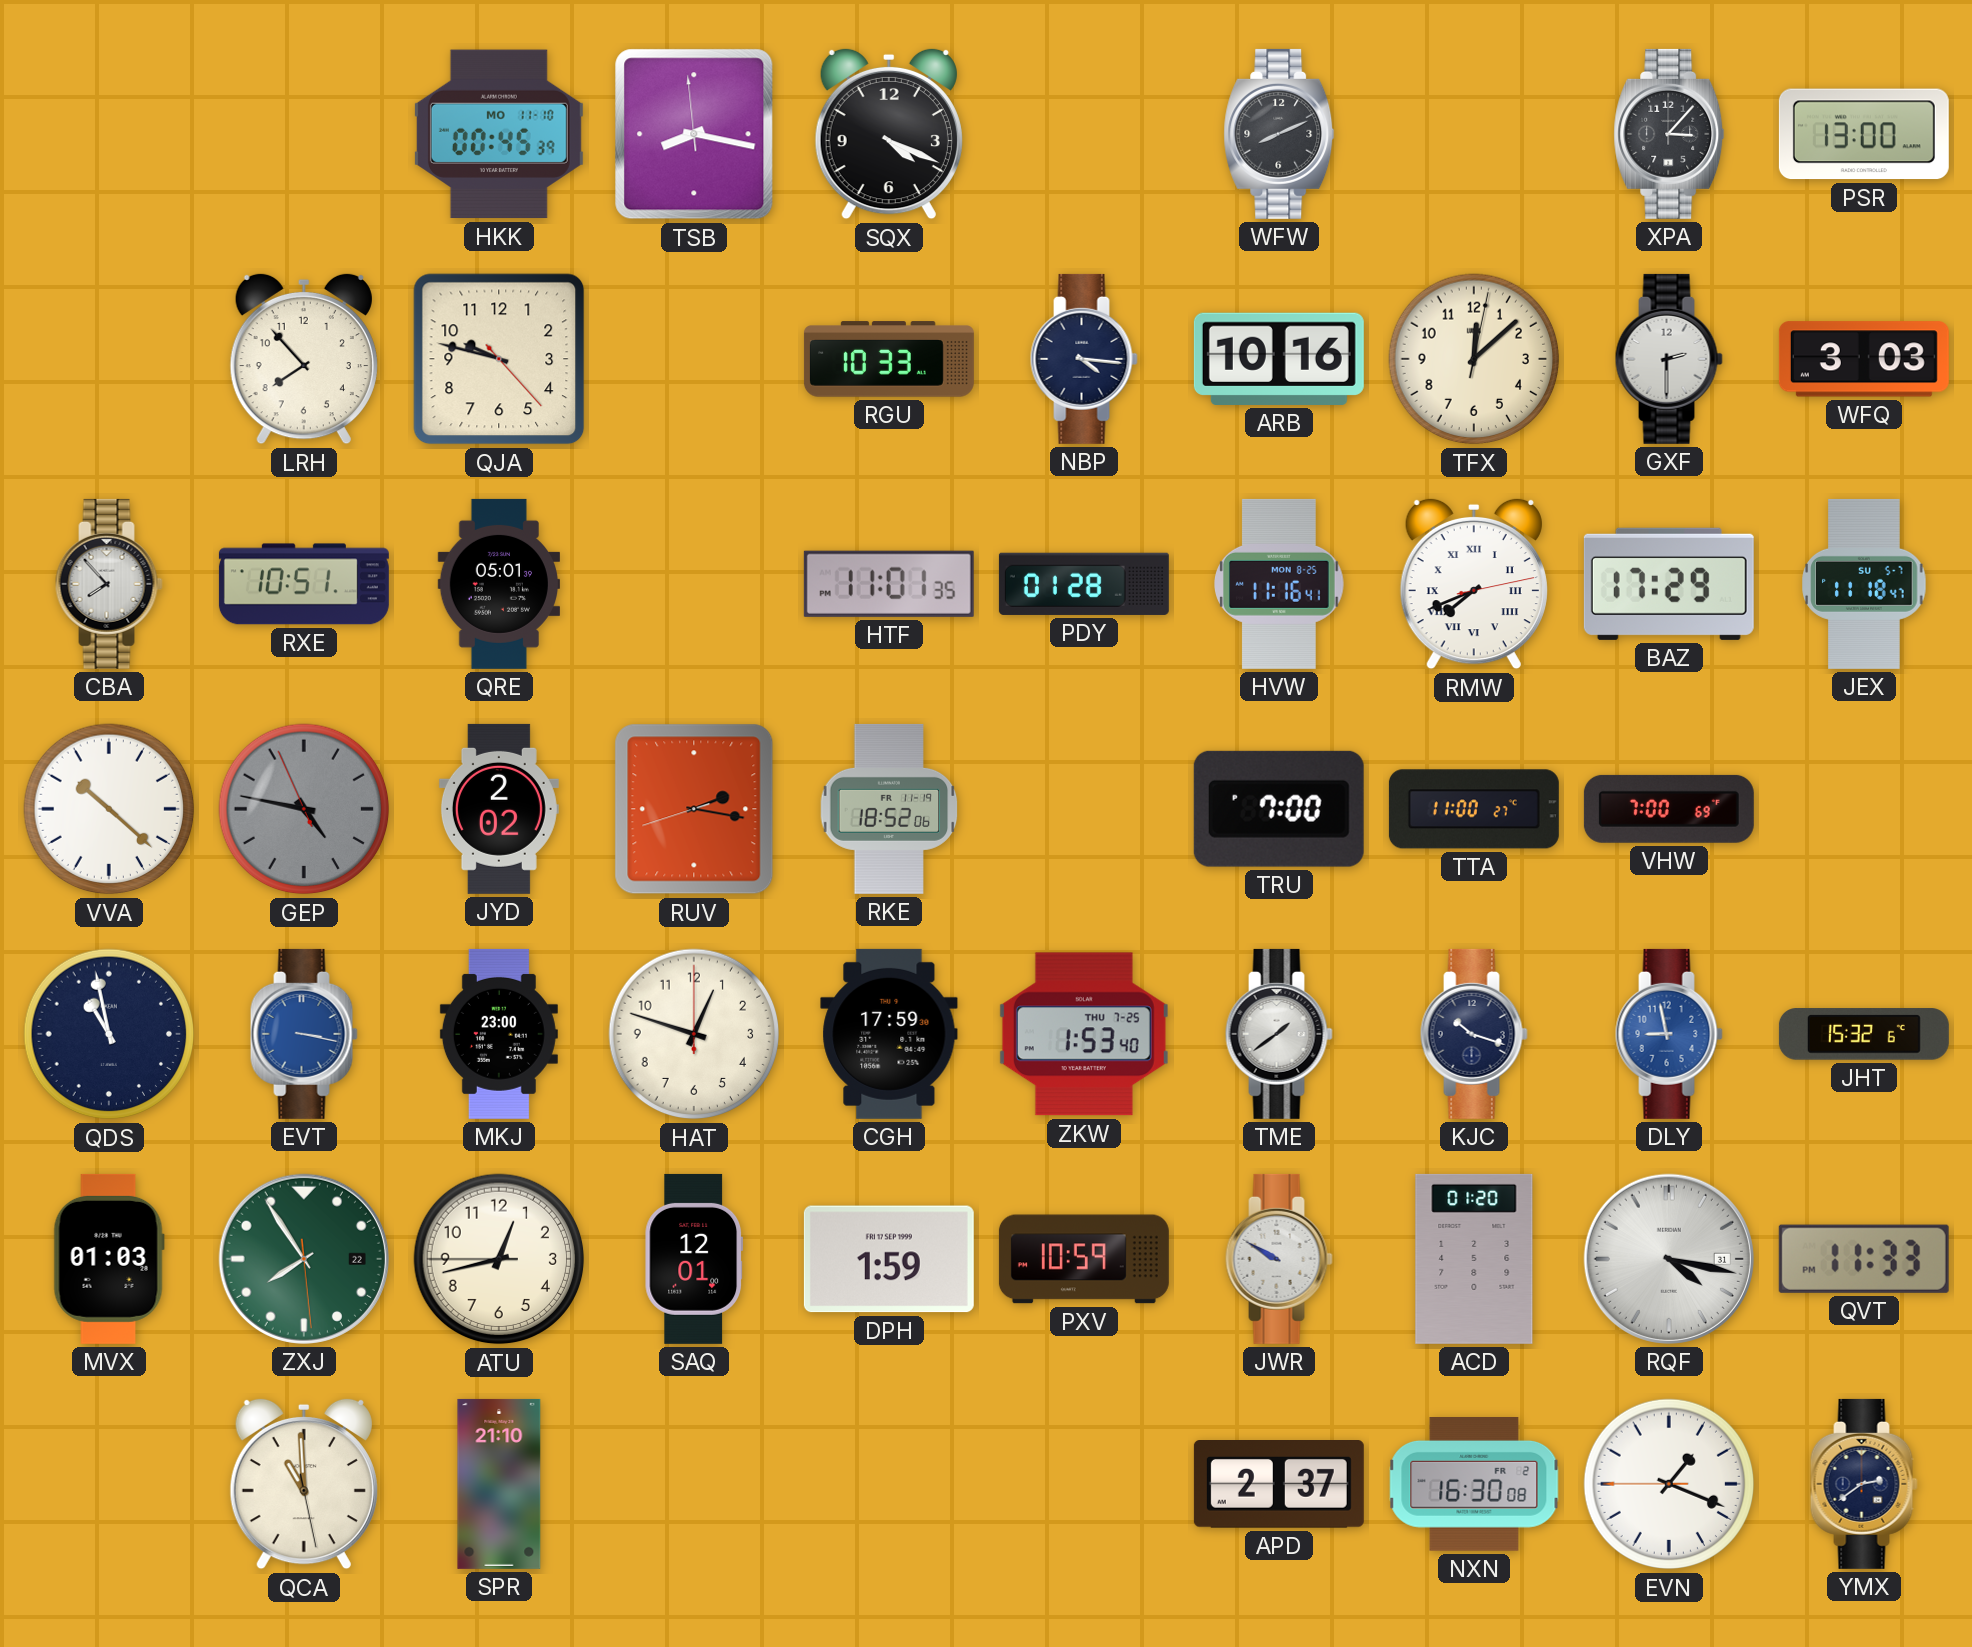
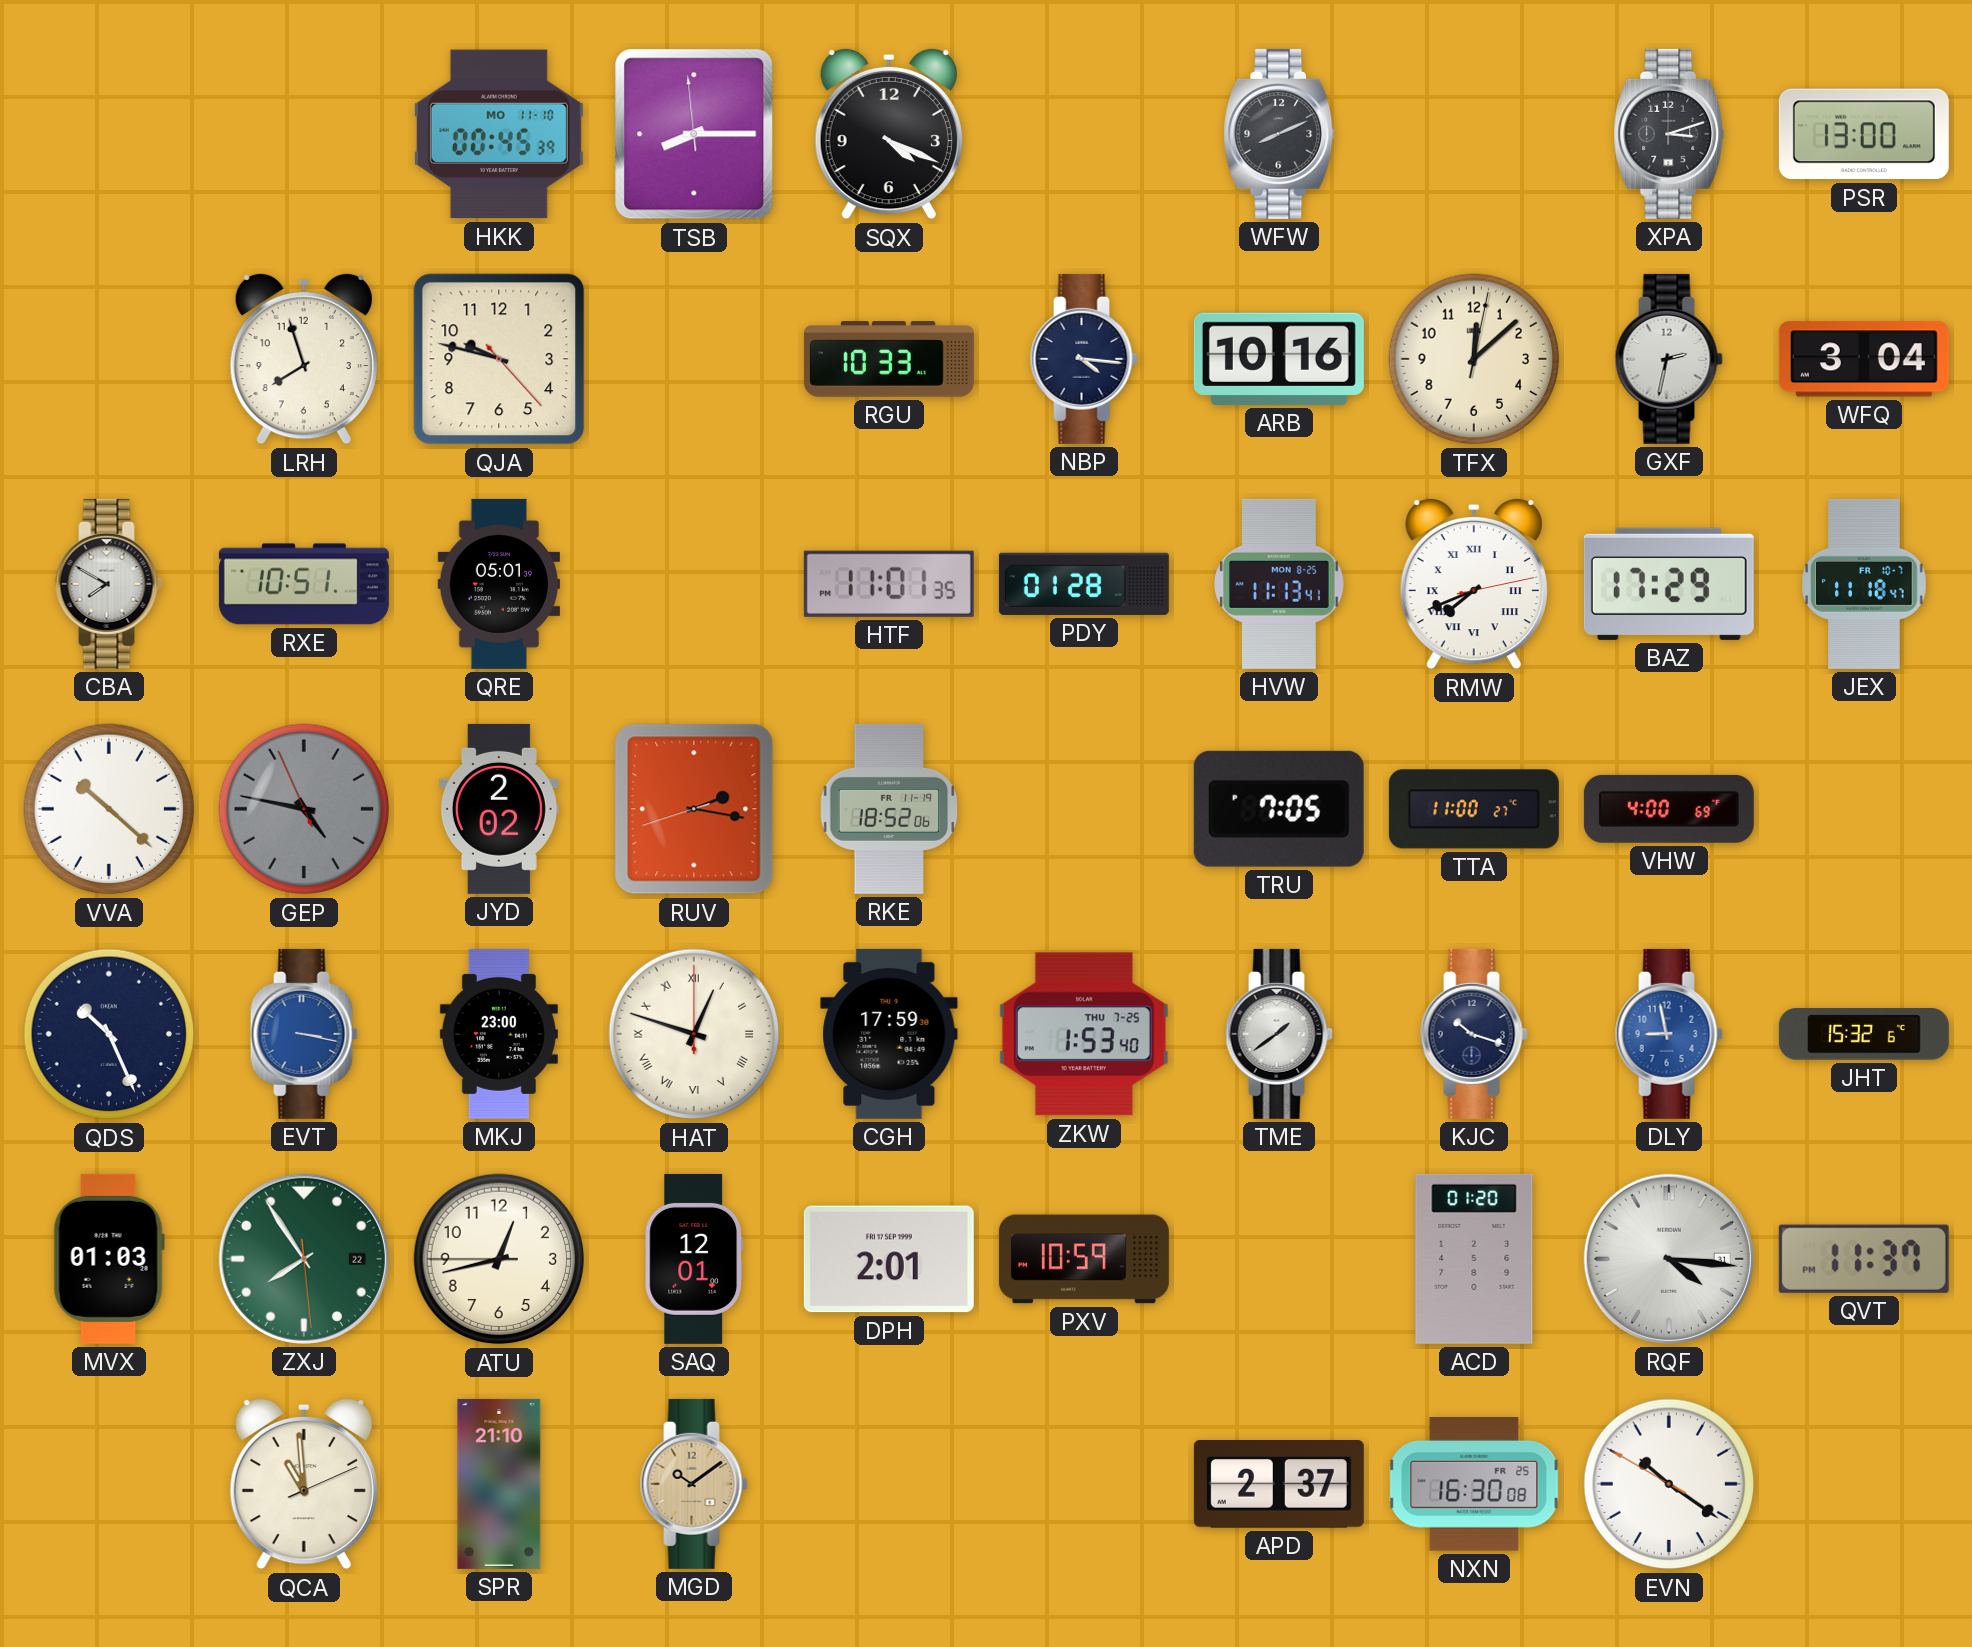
TSB: 8:16 -> 8:14 (694, 134)
XPA: 3:07 -> 3:12 (1669, 134)
LRH: 7:53 -> 7:57 (304, 359)
GXF: 2:30 -> 2:32 (1669, 359)
WFQ: 3:03 -> 3:04 (1864, 359)
CBA: 7:53 -> 7:50 (109, 584)
HVW: 11:16 -> 11:13 (1280, 584)
JEX date: SU 5-7 -> FR 10-7 (1864, 584)
TRU: 7:00 -> 7:05 (1279, 809)
VHW: 7:00 -> 4:00 (1669, 809)
QDS: 10:58 -> 10:26 (109, 1034)
HAT numerals: Arabic -> Roman (694, 1034)
DPH: 1:59 -> 2:01 (889, 1259)
JWR: 9:50 -> none (1279, 1259)
RQF: 4:17 -> 4:16 (1669, 1259)
QVT: 11:33 -> 11:37 (1864, 1259)
QCA: 10:59:28 -> 10:59:11 (304, 1484)
MGD: none -> 10:09 (694, 1484)
NXN date: FR 2 -> FR 25 (1474, 1485)
EVN: 1:18 -> 10:20 (1669, 1484)
YMX: 2:39 -> none (1864, 1484)
